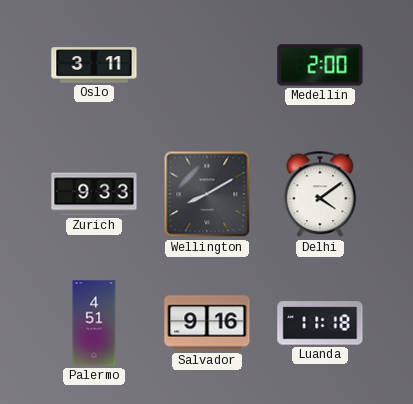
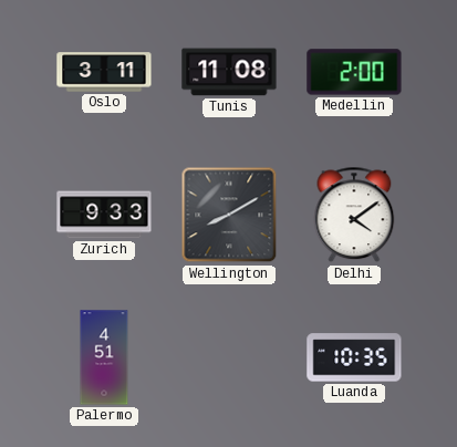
Tunis: none -> 11:08 (229, 72)
Salvador: 9:16 -> none (207, 323)
Luanda: 11:18 -> 10:35 (354, 357)
